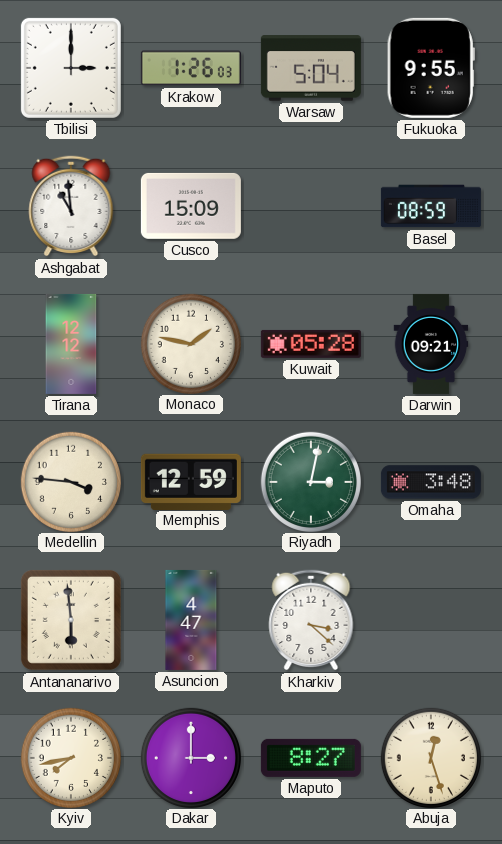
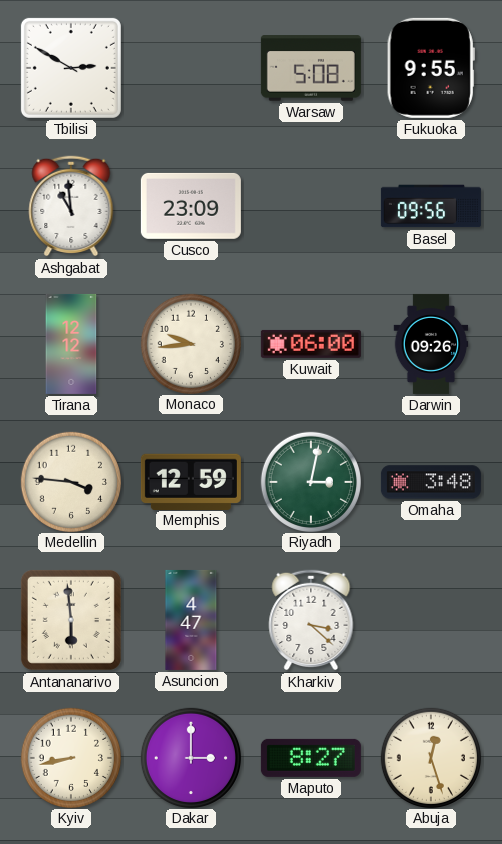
Tbilisi: 3:00 -> 2:50 (71, 68)
Krakow: 1:26 -> none (191, 68)
Warsaw: 5:04 -> 5:08 (311, 68)
Cusco: 15:09 -> 23:09 (191, 206)
Basel: 08:59 -> 09:56 (431, 206)
Monaco: 1:47 -> 9:44 (190, 343)
Kuwait: 05:28 -> 06:00 (311, 344)
Darwin: 09:21 -> 09:26 (431, 344)
Kyiv: 7:43 -> 8:43 (70, 757)
